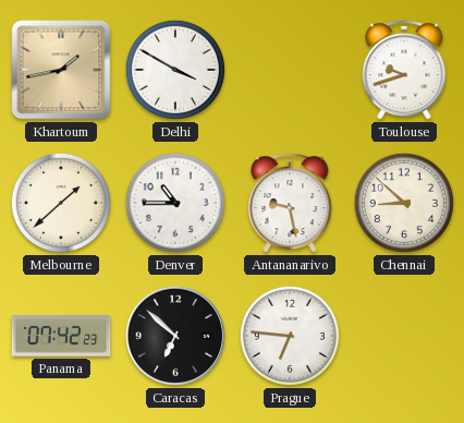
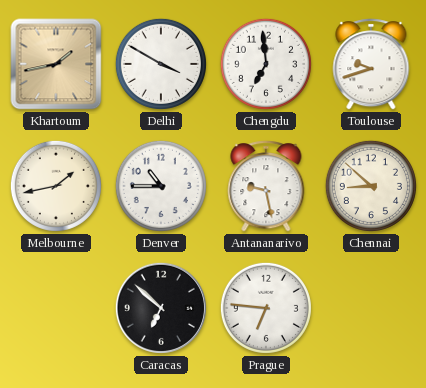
Chengdu: none -> 6:59 (266, 64)
Melbourne: 1:38 -> 1:43 (56, 186)
Panama: 07:42 -> none (61, 336)
